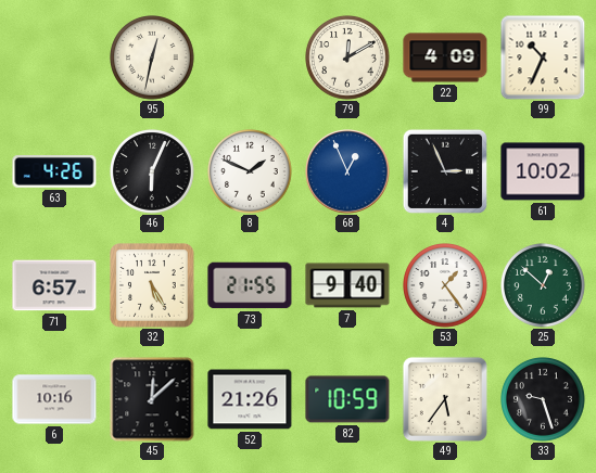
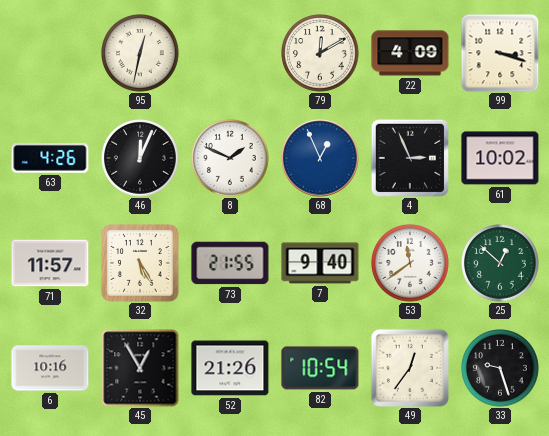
99: 10:34 -> 3:18 (500, 53)
46: 6:04 -> 12:04 (141, 159)
71: 6:57 -> 11:57 (50, 263)
53: 1:24 -> 11:39 (411, 264)
45: 12:08 -> 12:55 (140, 368)
82: 10:59 -> 10:54 (320, 368)
49: 5:36 -> 12:36 (410, 368)
